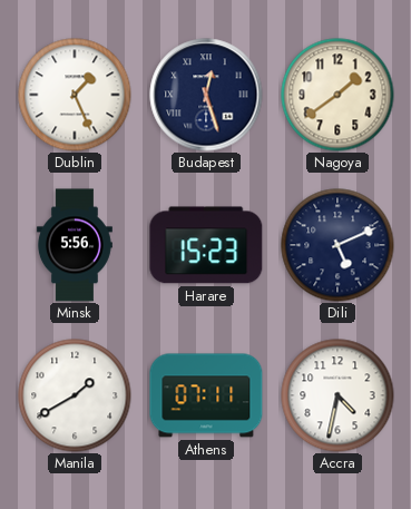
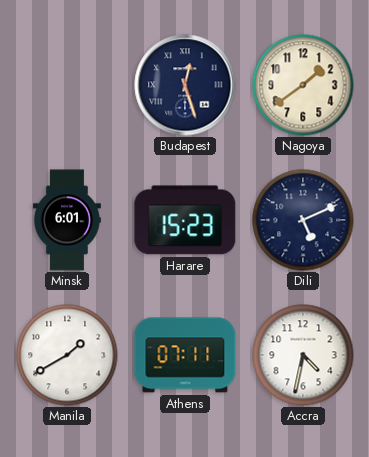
Dublin: 1:26 -> none (75, 95)
Minsk: 5:56 -> 6:01 (67, 220)
